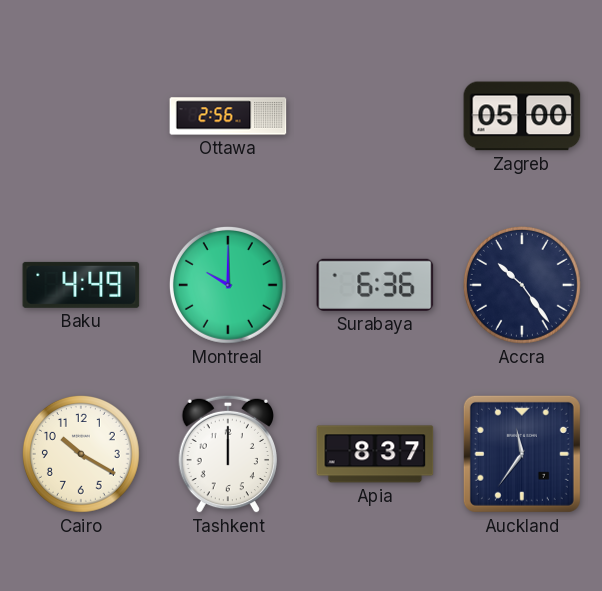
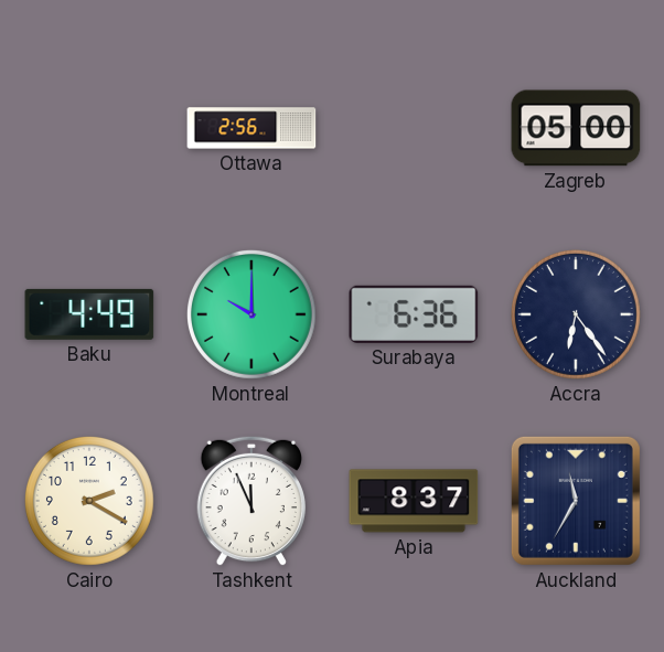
Accra: 10:24 -> 6:24 (576, 314)
Cairo: 10:20 -> 2:20 (89, 501)
Tashkent: 12:00 -> 11:56 (250, 501)
Auckland: 11:36 -> 11:35 (576, 501)
